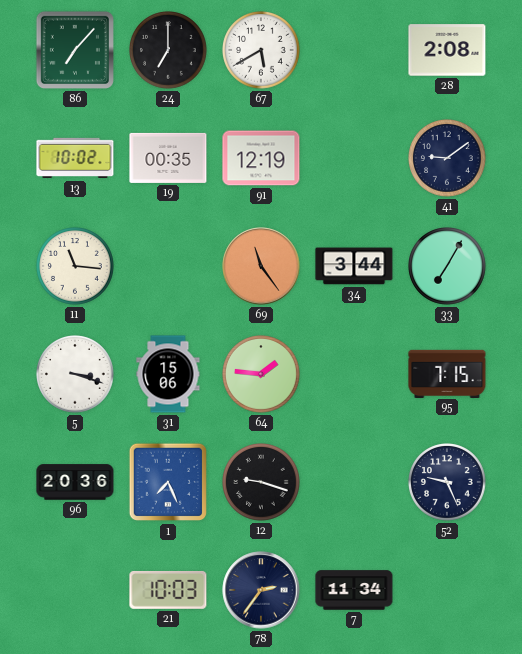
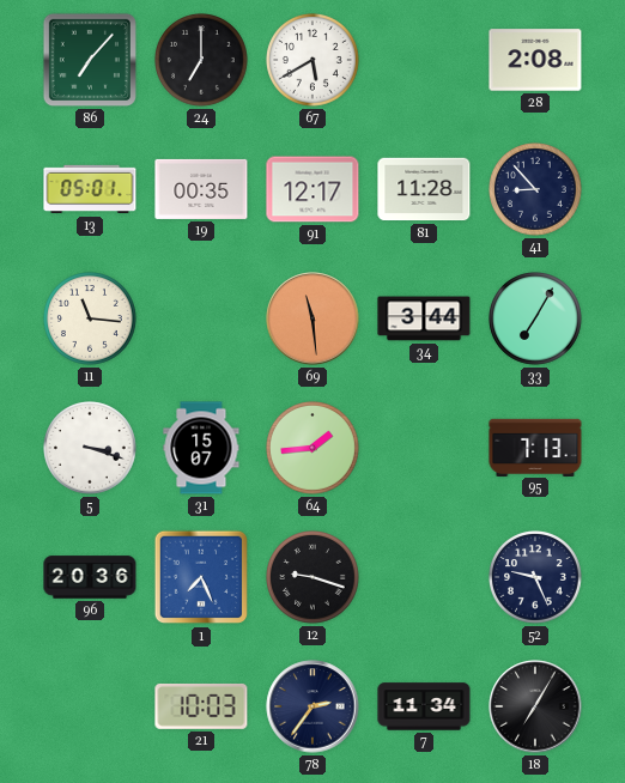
13: 10:02 -> 05:01 (90, 189)
91: 12:19 -> 12:17 (313, 189)
81: none -> 11:28 (424, 189)
41: 9:09 -> 8:53 (536, 190)
69: 11:24 -> 11:29 (313, 318)
31: 15:06 -> 15:07 (201, 448)
64: 1:46 -> 1:44 (314, 449)
95: 7:15 -> 7:13 (535, 447)
18: none -> 7:05 (535, 706)
